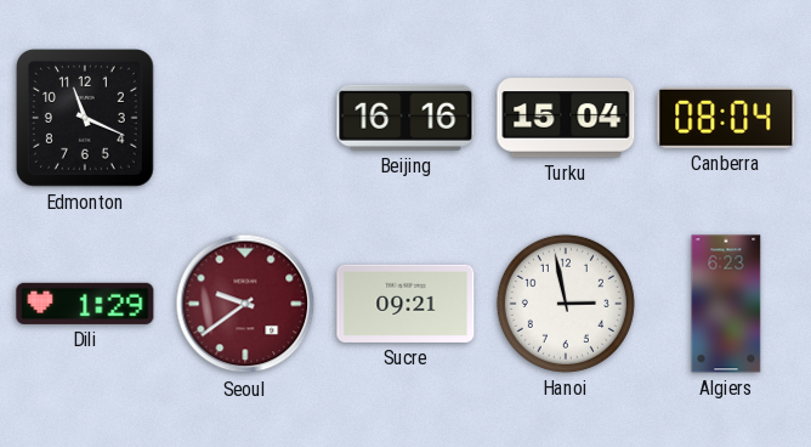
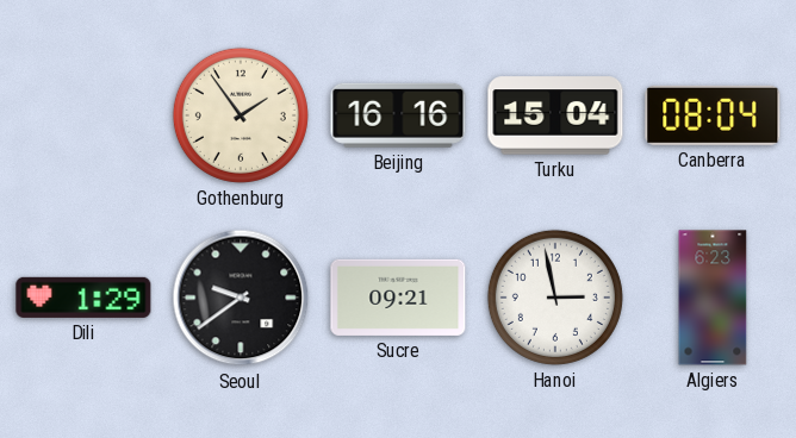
Edmonton: 11:19 -> none (86, 119)
Gothenburg: none -> 1:54 (241, 115)
Seoul dial: burgundy -> black (241, 298)
